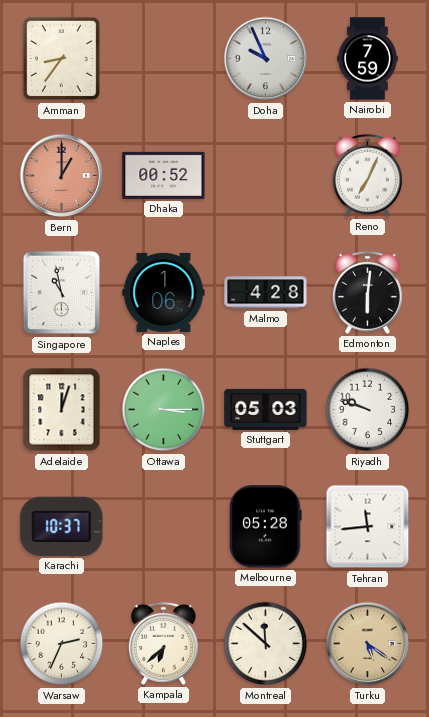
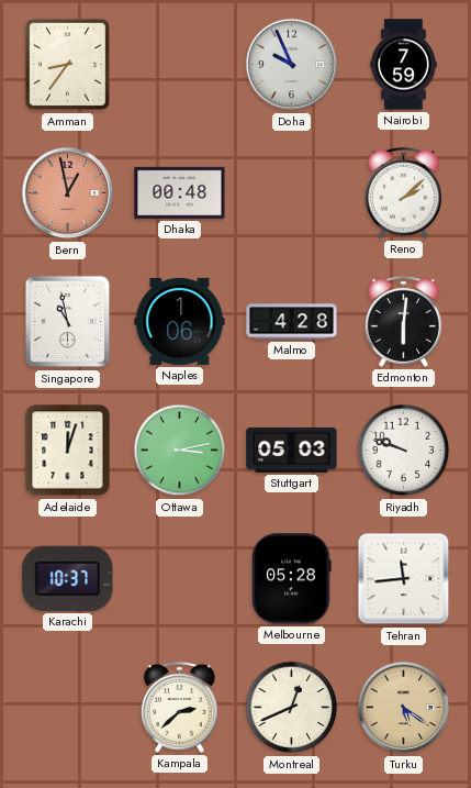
Bern: 1:00 -> 12:58 (68, 193)
Dhaka: 00:52 -> 00:48 (180, 192)
Reno: 7:04 -> 2:08 (403, 192)
Ottawa: 3:15 -> 3:13 (180, 451)
Warsaw: 2:34 -> none (62, 644)
Kampala: 6:38 -> 2:38 (179, 707)
Montreal: 11:52 -> 12:41 (292, 708)
